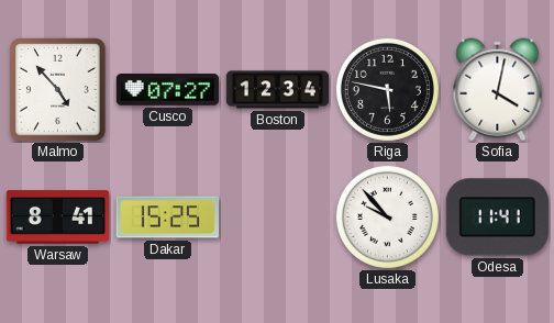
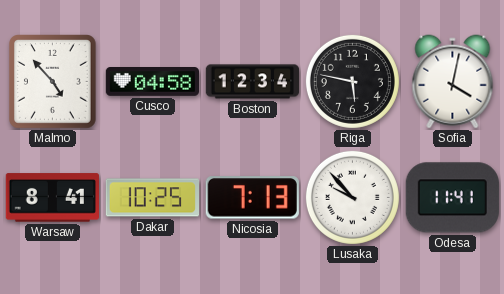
Cusco: 07:27 -> 04:58 (152, 82)
Dakar: 15:25 -> 10:25 (152, 198)
Nicosia: none -> 7:13 (252, 198)
